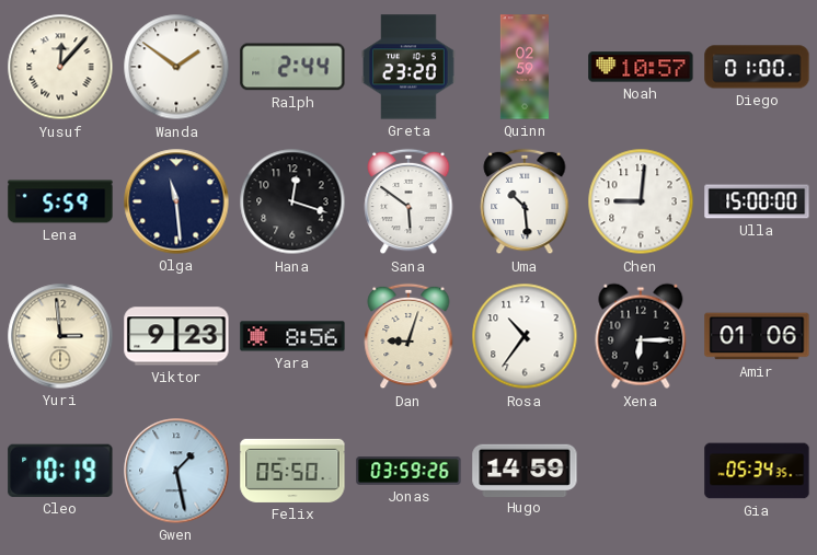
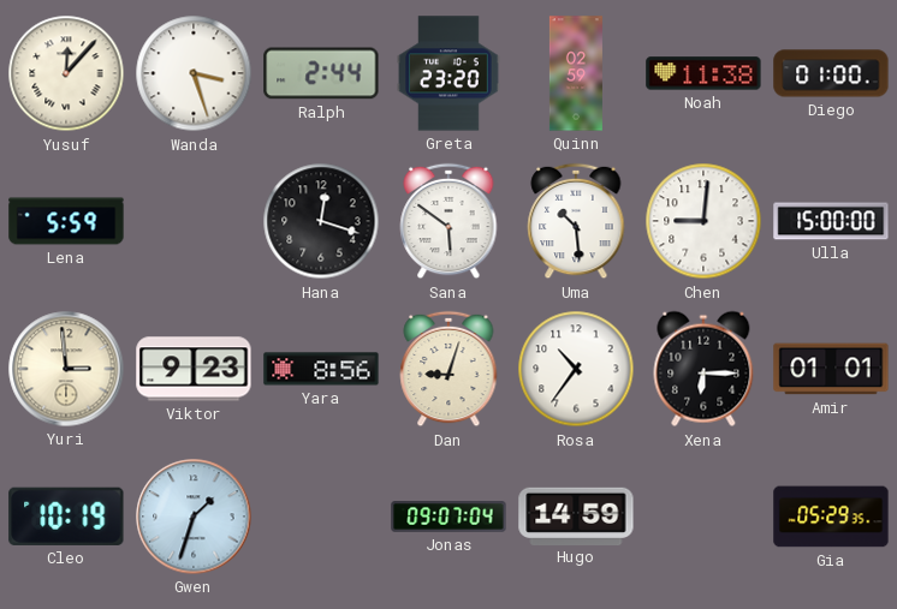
Wanda: 1:51 -> 3:27 (194, 73)
Noah: 10:57 -> 11:38 (703, 73)
Olga: 11:29 -> none (176, 201)
Amir: 01:06 -> 01:01 (831, 369)
Gwen: 1:28 -> 1:33 (194, 517)
Felix: 05:50 -> none (292, 471)
Jonas: 03:59 -> 09:07 (448, 517)
Gia: 05:34 -> 05:29 (831, 517)
